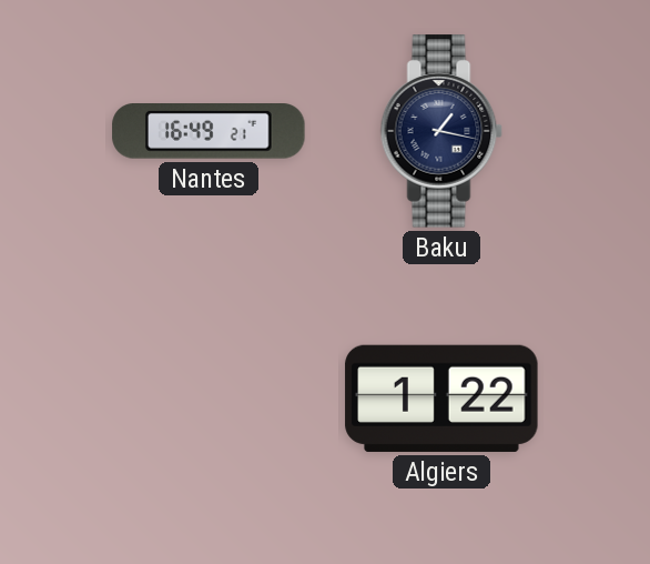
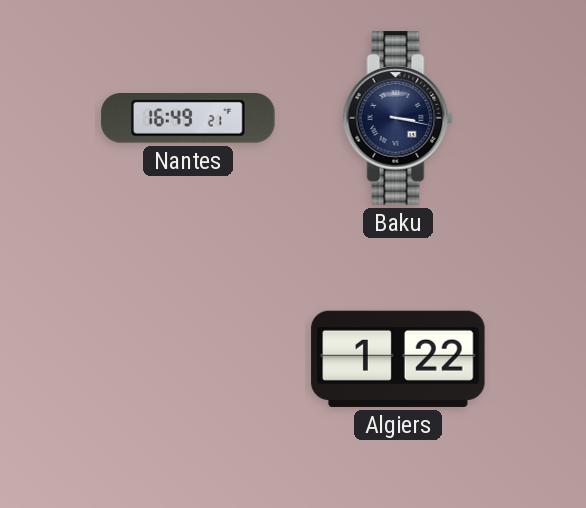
Baku: 1:17 -> 3:17 (398, 118)
